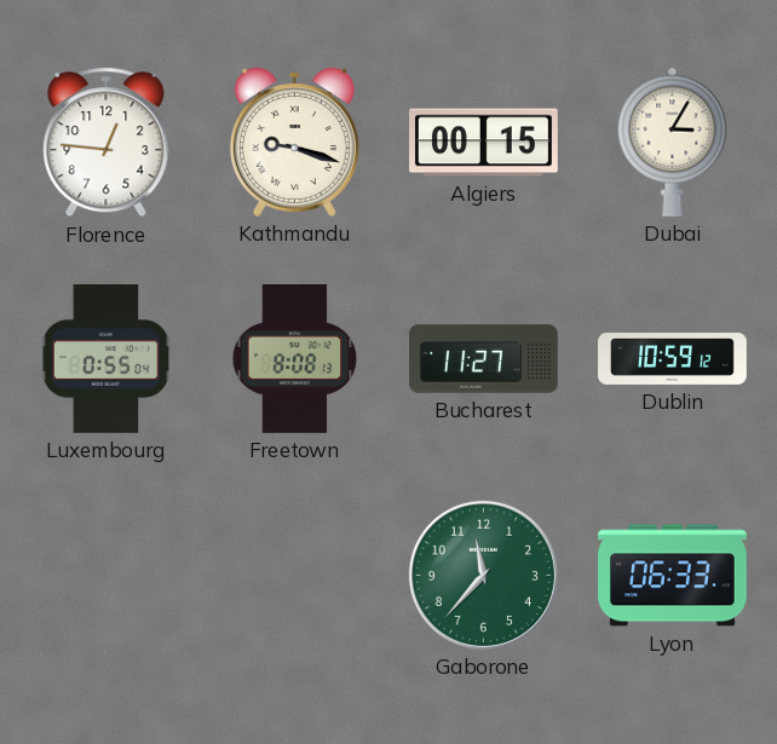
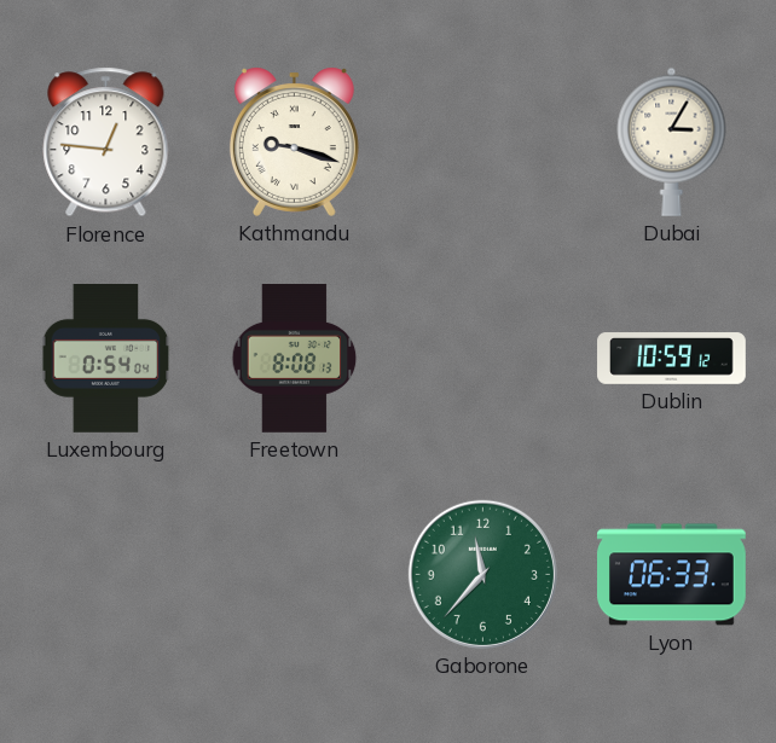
Algiers: 00:15 -> none (484, 143)
Luxembourg: 0:55 -> 0:54 (106, 359)
Bucharest: 11:27 -> none (484, 359)
